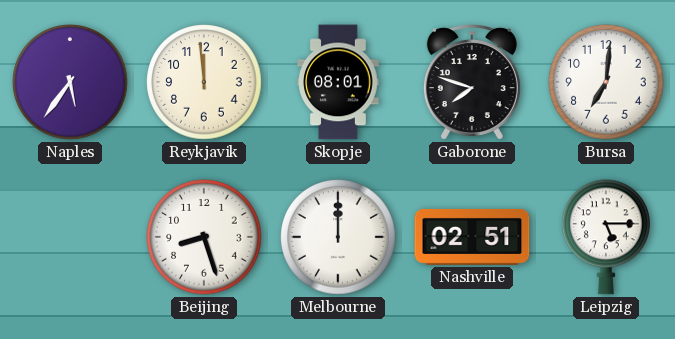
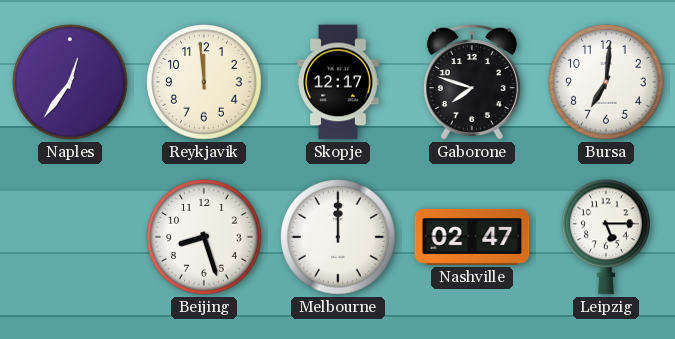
Naples: 5:36 -> 12:36 (70, 82)
Skopje: 08:01 -> 12:17 (338, 82)
Nashville: 02:51 -> 02:47 (472, 237)
